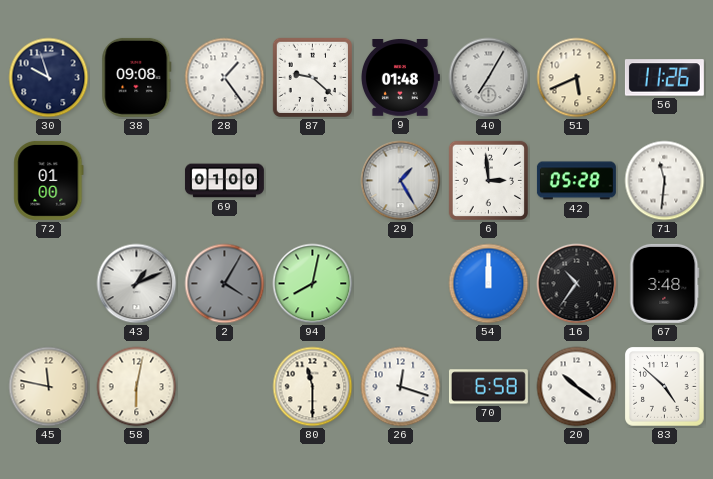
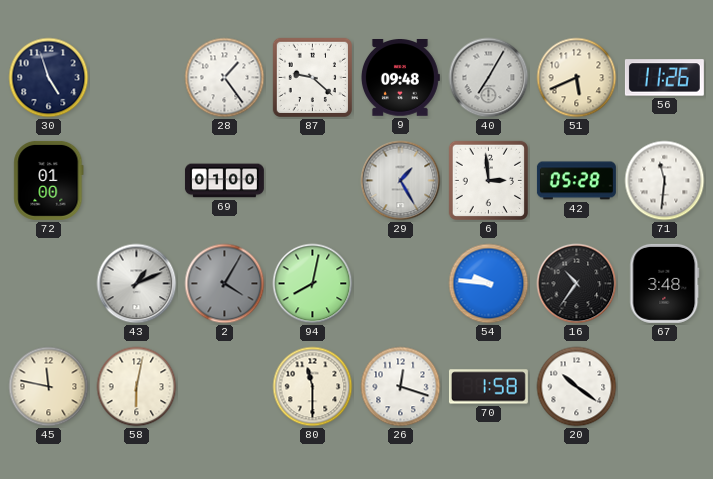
30: 9:57 -> 4:57 (49, 78)
38: 09:08 -> none (137, 77)
9: 01:48 -> 09:48 (400, 78)
54: 12:00 -> 9:46 (489, 284)
70: 6:58 -> 1:58 (488, 387)
83: 4:52 -> none (665, 387)
